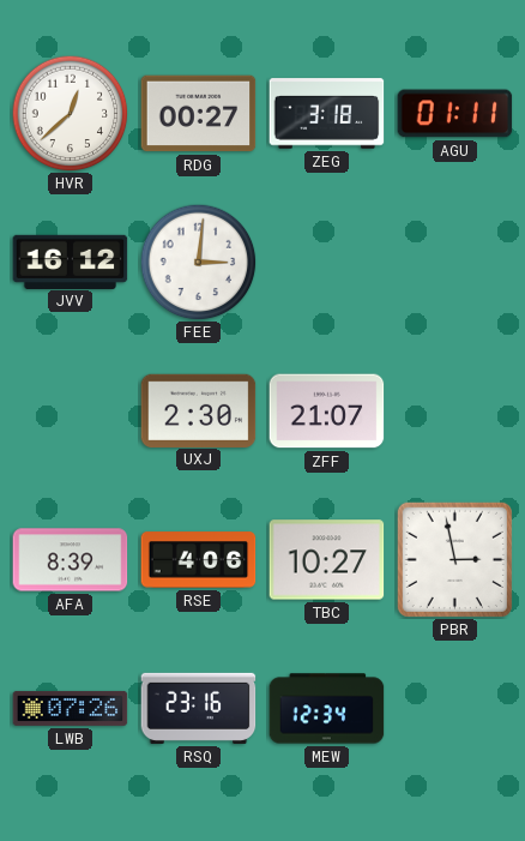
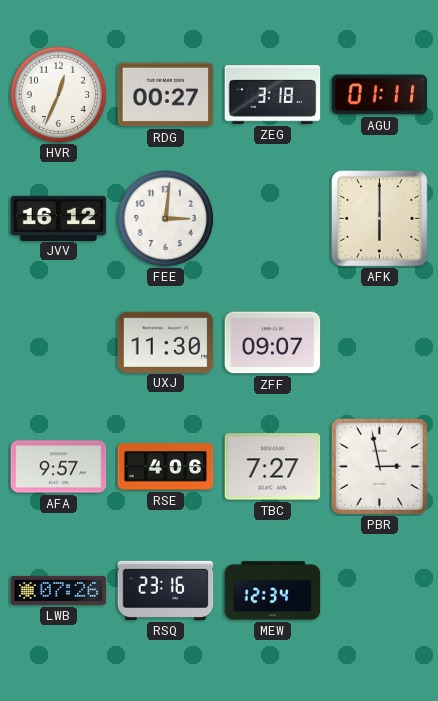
HVR: 12:38 -> 12:34 (58, 94)
AFK: none -> 6:00 (380, 219)
UXJ: 2:30 -> 11:30 (166, 342)
ZFF: 21:07 -> 09:07 (273, 343)
AFA: 8:39 -> 9:57 (59, 467)
TBC: 10:27 -> 7:27 (273, 467)
